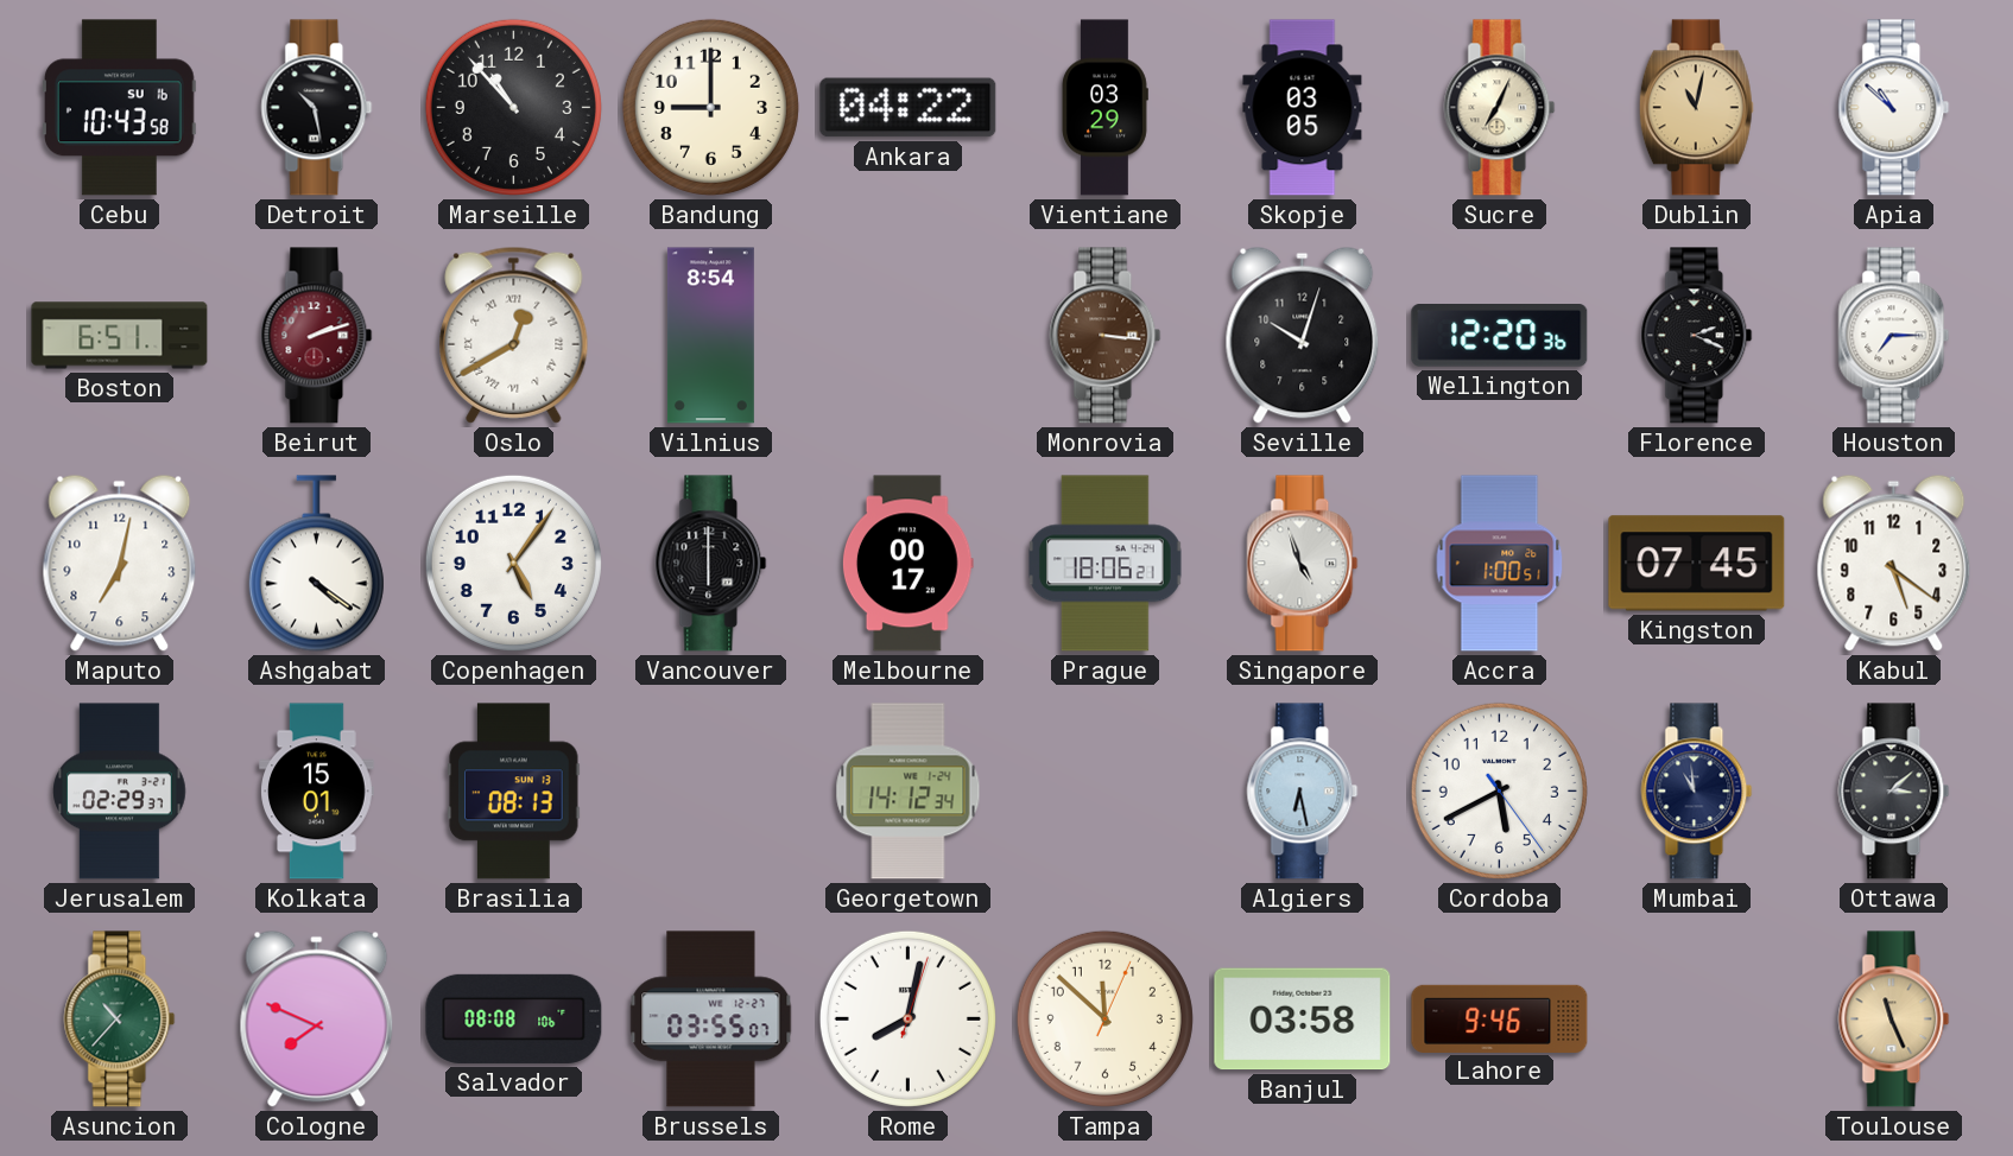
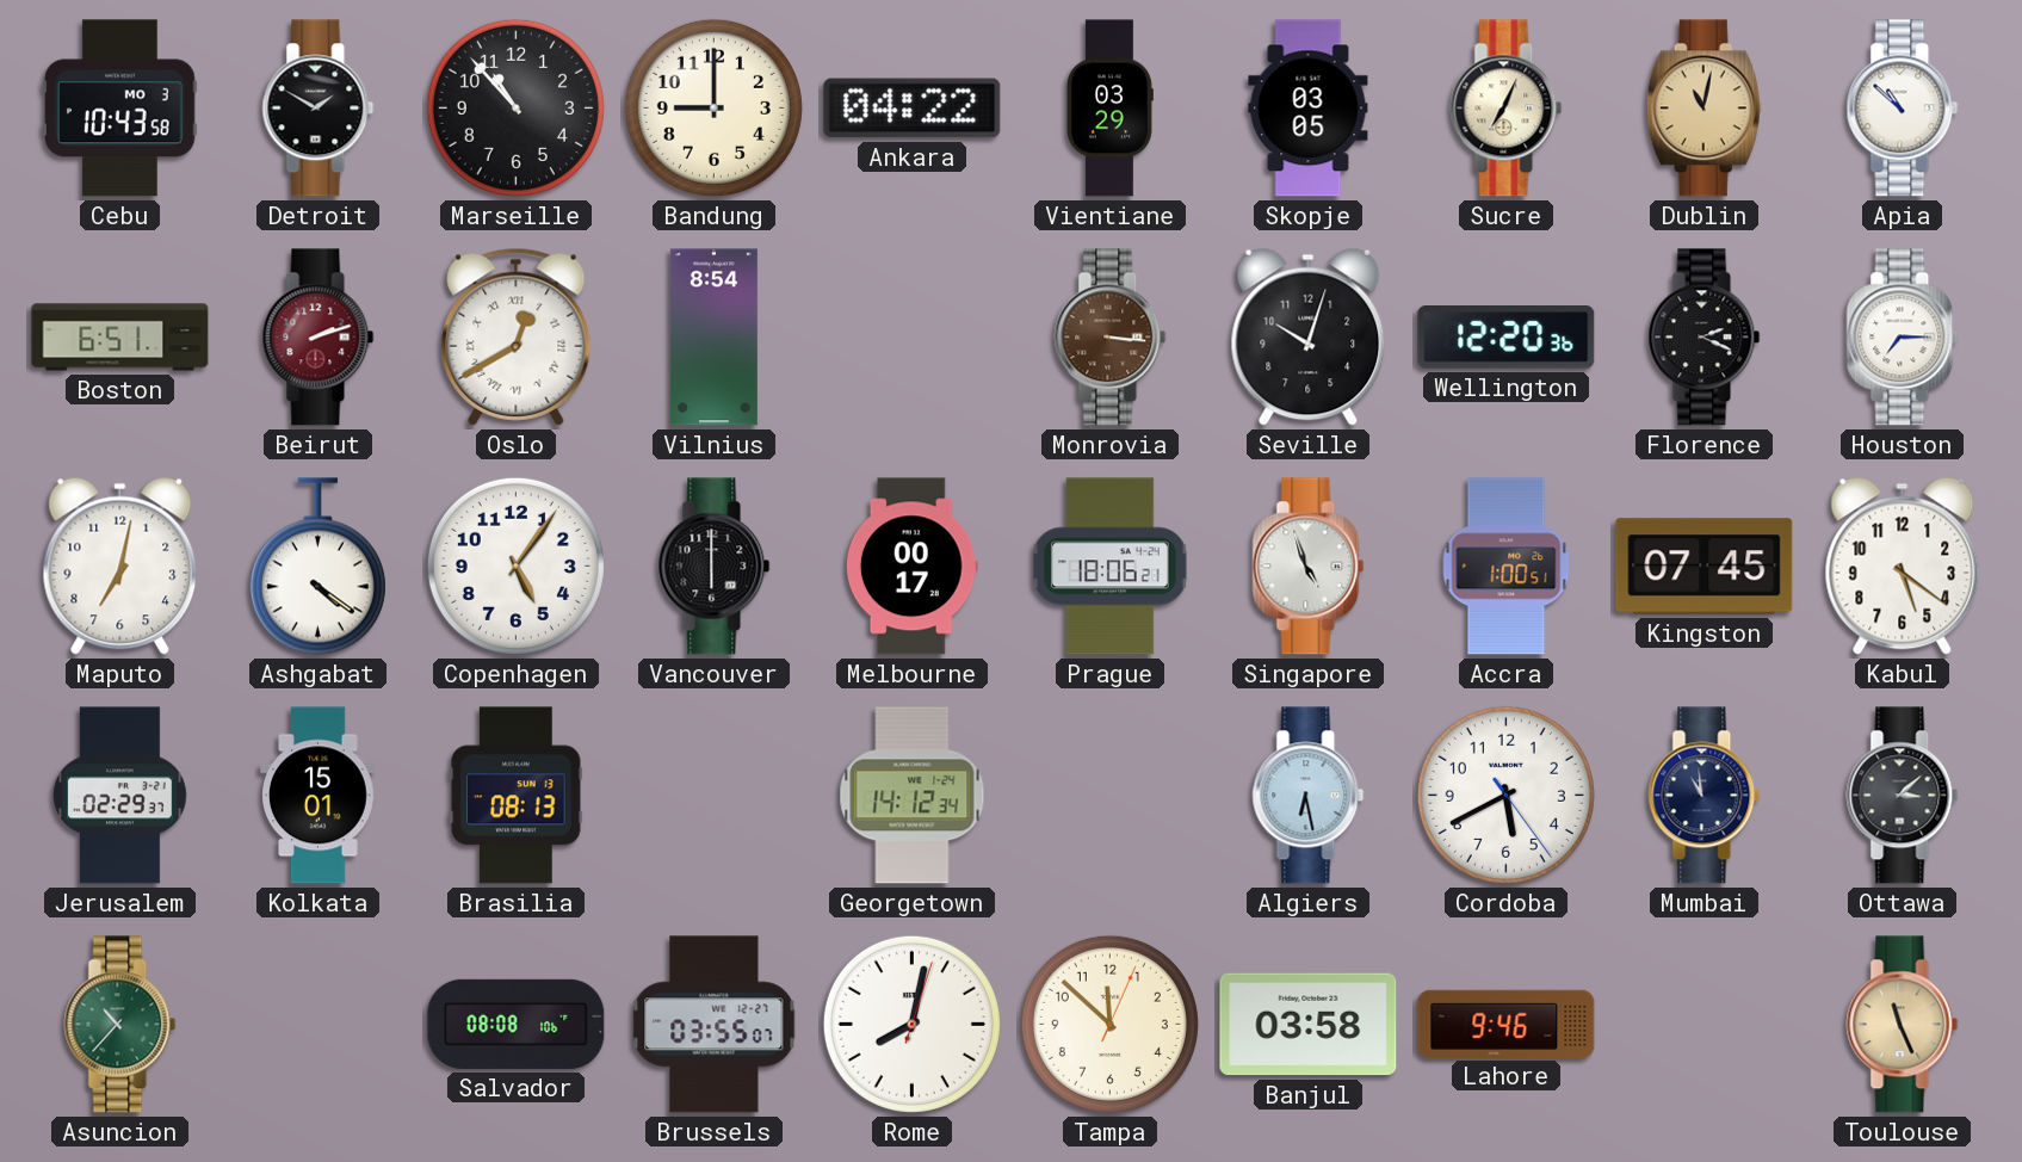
Cebu date: SU 16 -> MO 3 (120, 109)
Detroit: 10:28 -> 1:50 (319, 109)
Cologne: 7:49 -> none (317, 1018)
